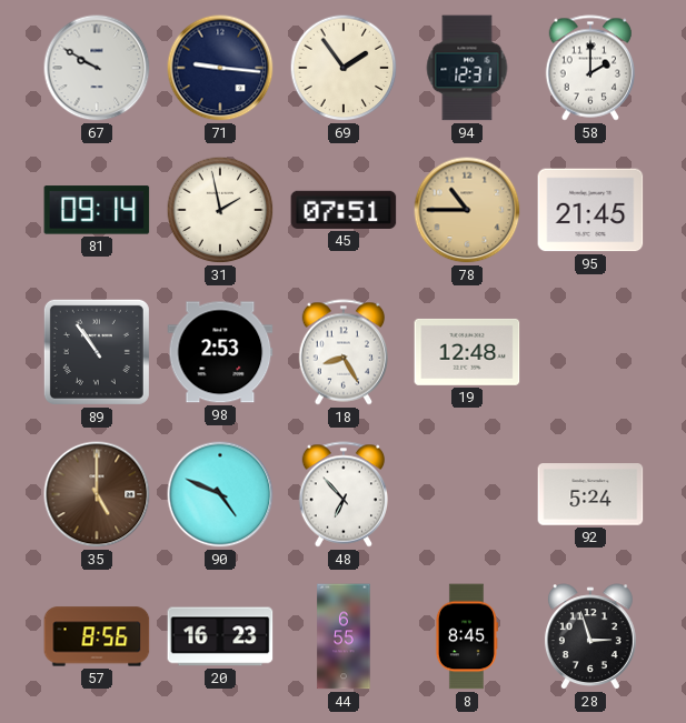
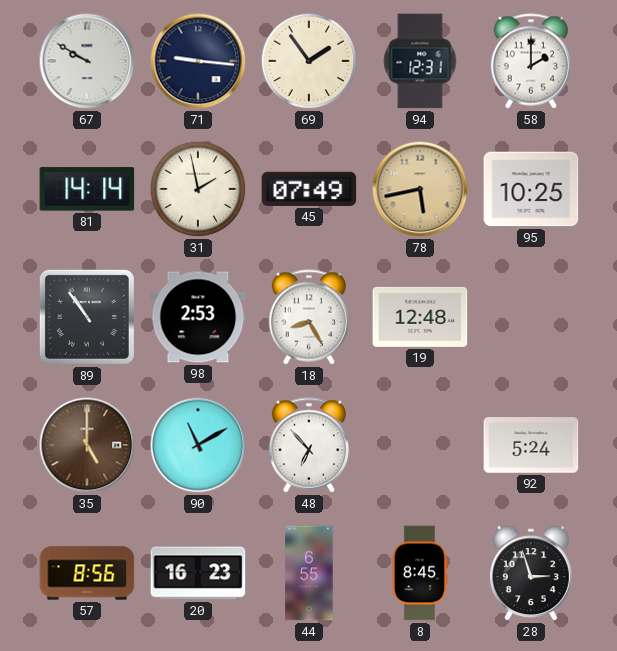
81: 09:14 -> 14:14 (87, 189)
45: 07:51 -> 07:49 (309, 189)
78: 10:45 -> 5:43 (420, 189)
95: 21:45 -> 10:25 (531, 189)
90: 4:49 -> 11:10 (198, 445)
